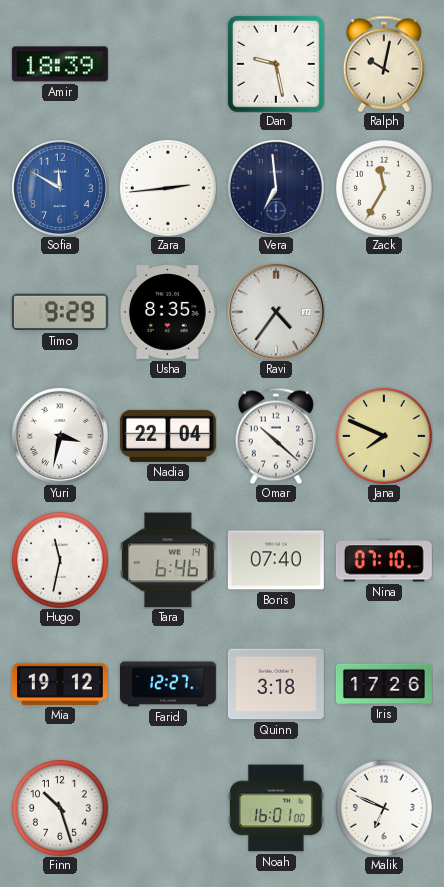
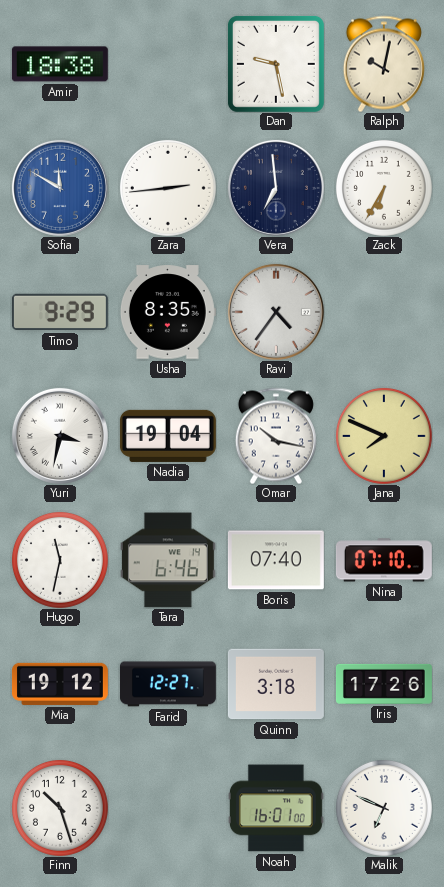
Amir: 18:39 -> 18:38 (60, 64)
Zack: 11:35 -> 6:35 (384, 188)
Nadia: 22:04 -> 19:04 (168, 436)
Omar: 10:22 -> 10:17 (276, 436)
